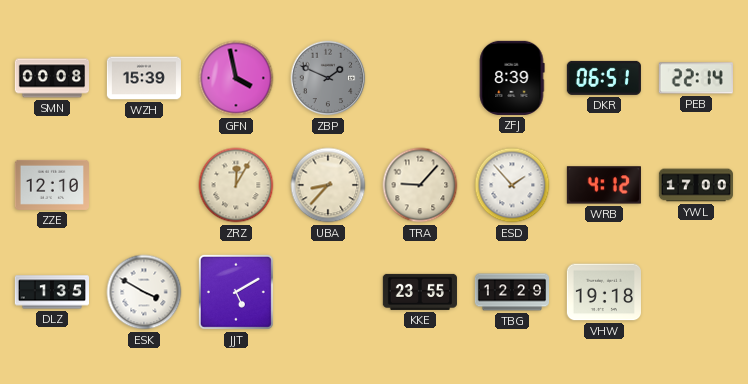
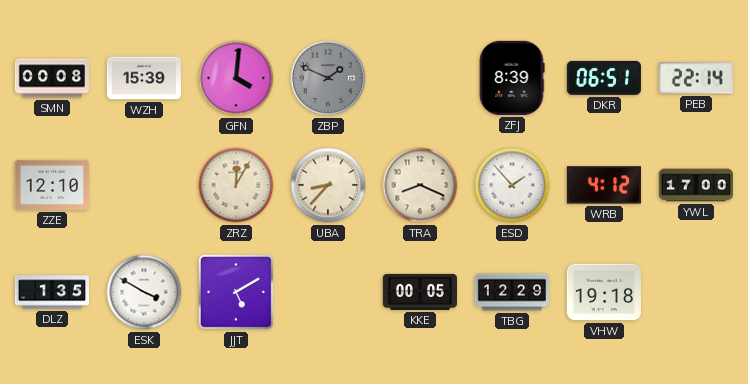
GFN: 3:58 -> 4:01 (236, 78)
TRA: 9:07 -> 8:19 (420, 185)
KKE: 23:55 -> 00:05 (420, 292)
